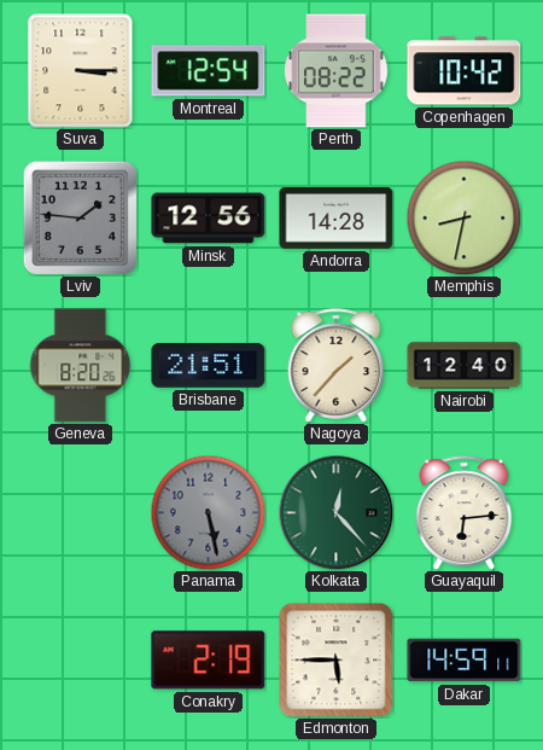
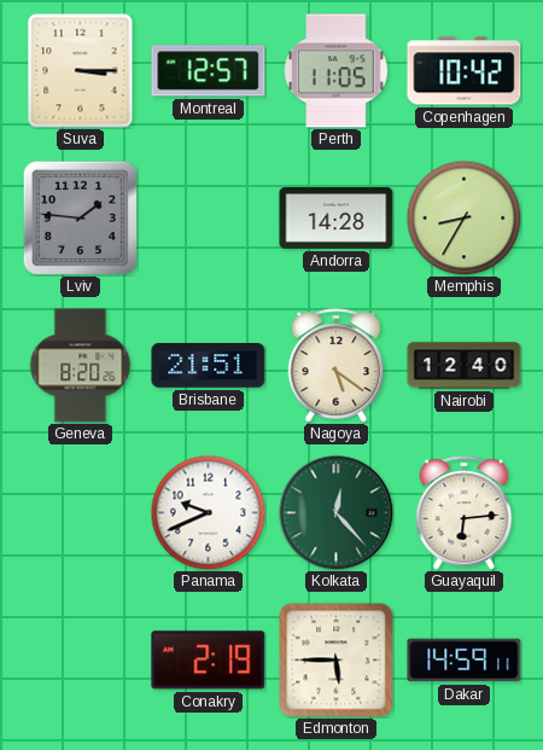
Montreal: 12:54 -> 12:57 (209, 71)
Perth: 08:22 -> 11:05 (337, 71)
Minsk: 12:56 -> none (209, 219)
Memphis: 8:32 -> 8:35 (463, 217)
Nagoya: 1:37 -> 5:21 (337, 366)
Panama: 5:28 -> 9:41 (208, 512)
Panama dial: grey -> white (208, 512)
